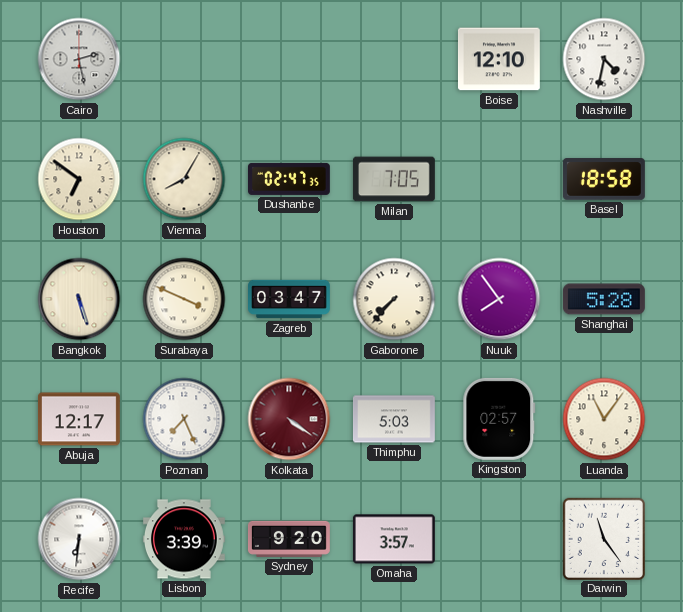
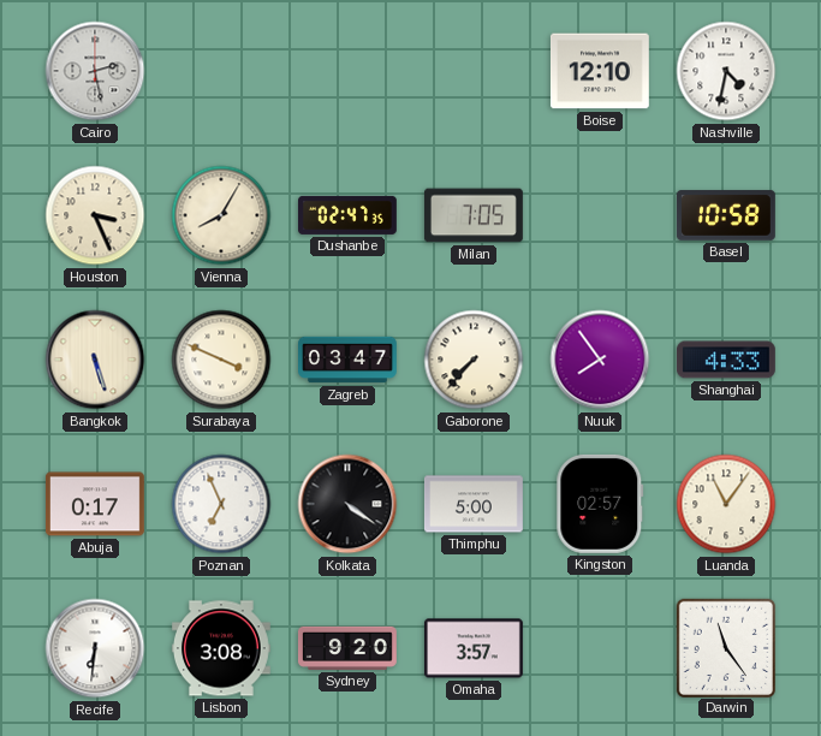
Houston: 6:51 -> 3:26 (95, 215)
Basel: 18:58 -> 10:58 (726, 215)
Shanghai: 5:28 -> 4:33 (726, 360)
Abuja: 12:17 -> 0:17 (95, 504)
Poznan: 7:26 -> 6:56 (221, 504)
Kolkata dial: burgundy -> black (347, 504)
Thimphu: 5:03 -> 5:00 (474, 504)
Lisbon: 3:39 -> 3:08 (221, 648)
